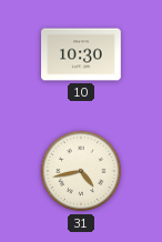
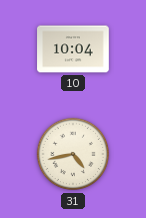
10: 10:30 -> 10:04 (73, 49)
